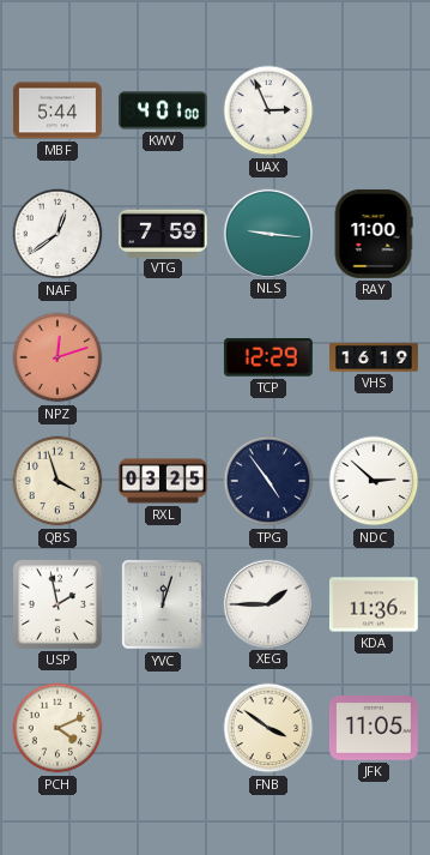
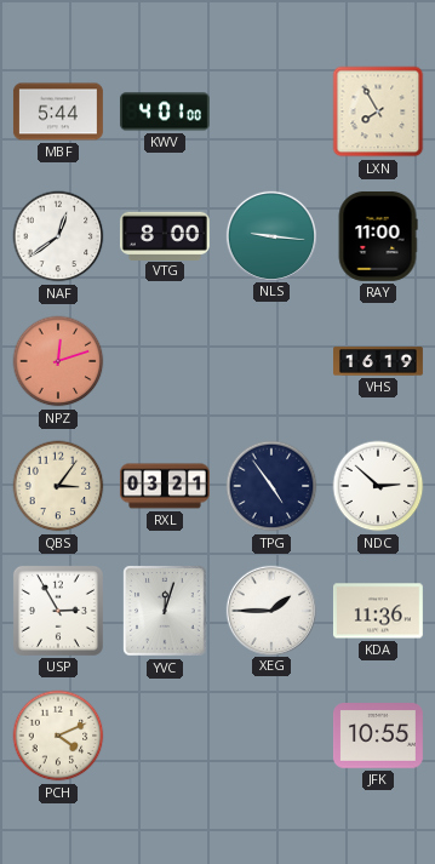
UAX: 2:56 -> none (268, 110)
LXN: none -> 7:55 (378, 111)
VTG: 7:59 -> 8:00 (165, 235)
TCP: 12:29 -> none (268, 357)
QBS: 3:57 -> 3:06 (58, 486)
RXL: 03:25 -> 03:21 (165, 486)
USP: 1:58 -> 2:55 (58, 611)
FNB: 3:51 -> none (268, 728)
JFK: 11:05 -> 10:55 (378, 736)
